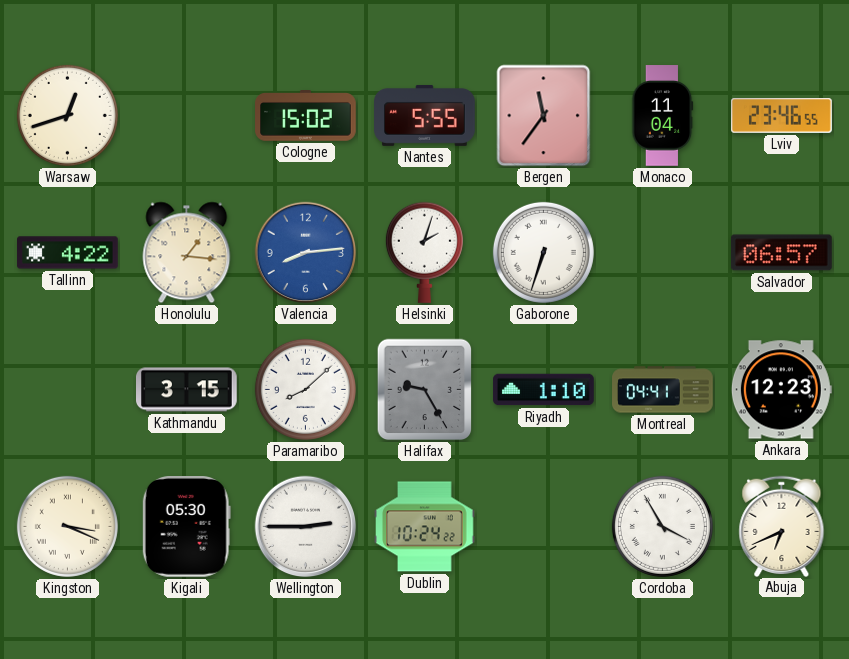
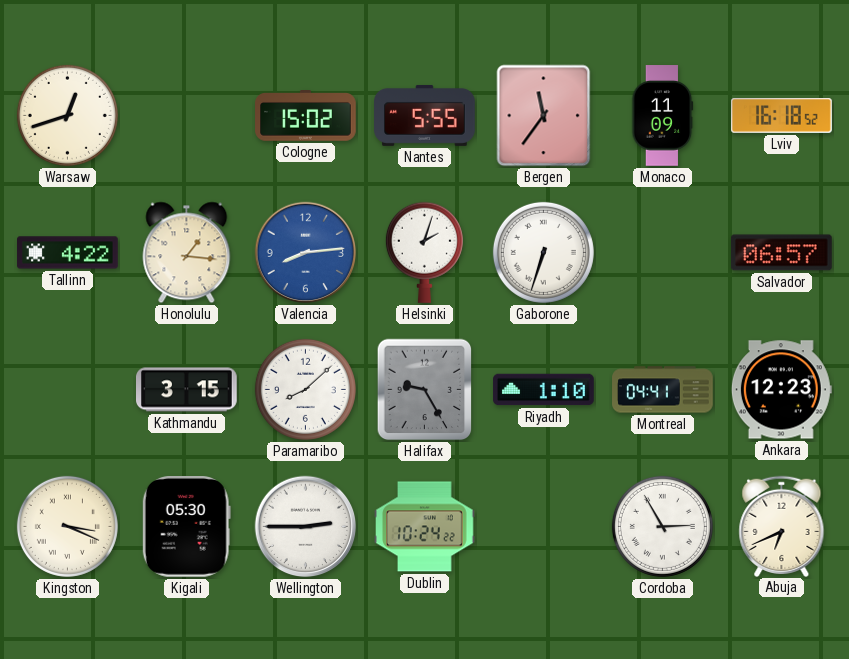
Monaco: 11:04 -> 11:09 (663, 116)
Lviv: 23:46 -> 16:18 (782, 116)
Cordoba: 3:55 -> 2:55 (662, 526)
